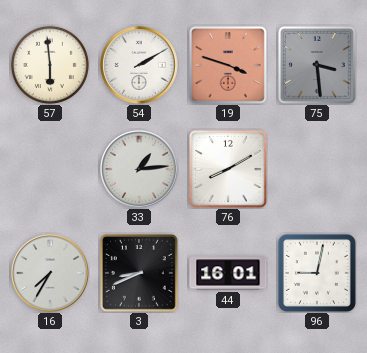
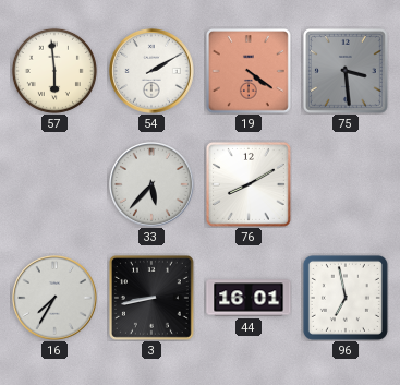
19: 3:48 -> 4:21 (249, 71)
33: 1:14 -> 5:37 (153, 185)
3: 8:41 -> 8:43 (151, 298)
96: 9:02 -> 6:58 (346, 298)
